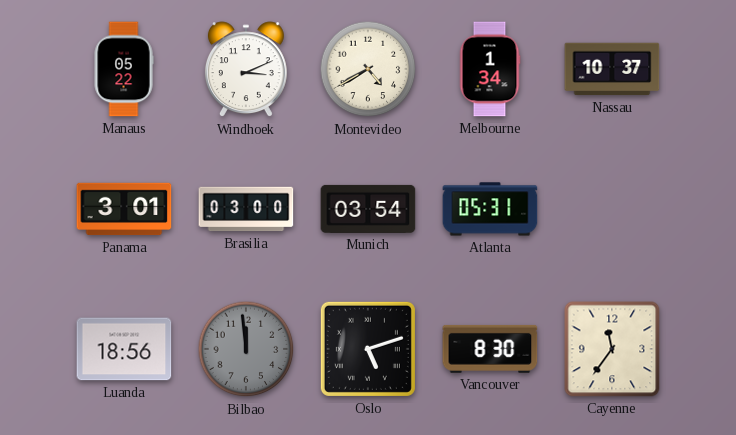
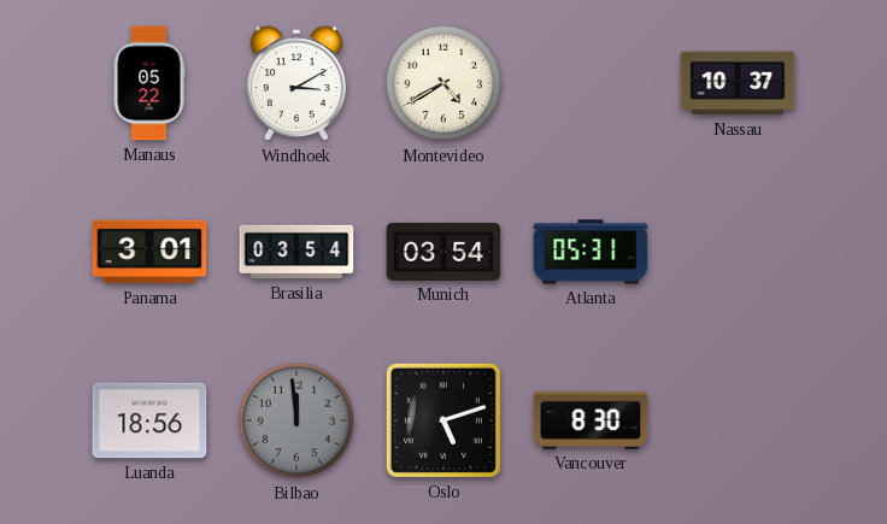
Windhoek: 3:11 -> 3:10 (296, 84)
Melbourne: 1:34 -> none (490, 69)
Brasilia: 03:00 -> 03:54 (296, 252)
Cayenne: 11:36 -> none (612, 349)
